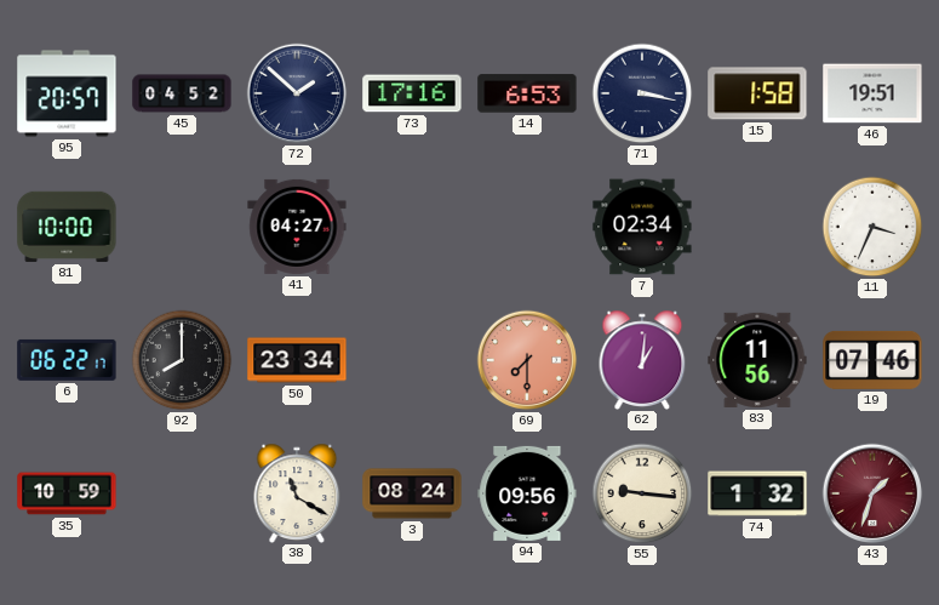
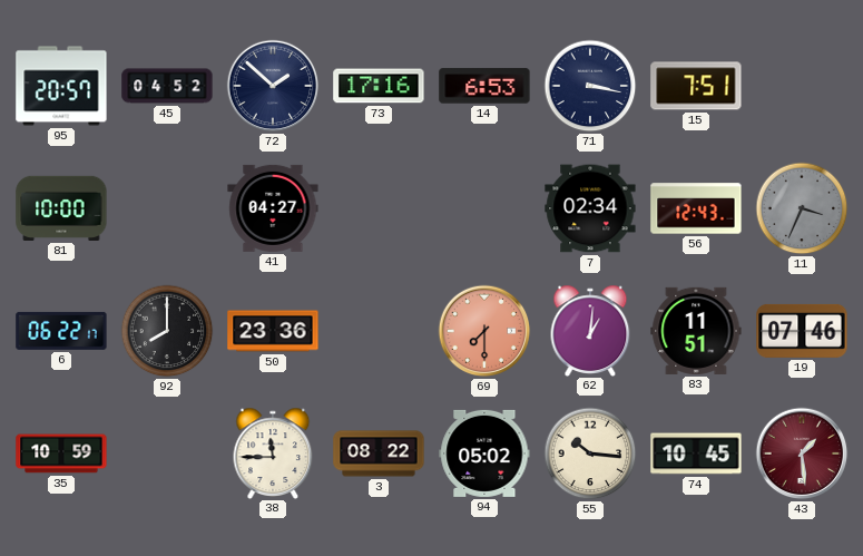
15: 1:58 -> 7:51 (696, 86)
46: 19:51 -> none (872, 93)
56: none -> 12:43 (696, 208)
11 dial: white -> grey (802, 208)
50: 23:34 -> 23:36 (273, 331)
83: 11:56 -> 11:51 (696, 331)
38: 11:20 -> 11:45 (273, 452)
3: 08:24 -> 08:22 (379, 453)
94: 09:56 -> 05:02 (484, 453)
55: 9:16 -> 10:16 (590, 453)
74: 1:32 -> 10:45 (696, 453)
43: 1:33 -> 1:29 (802, 453)
